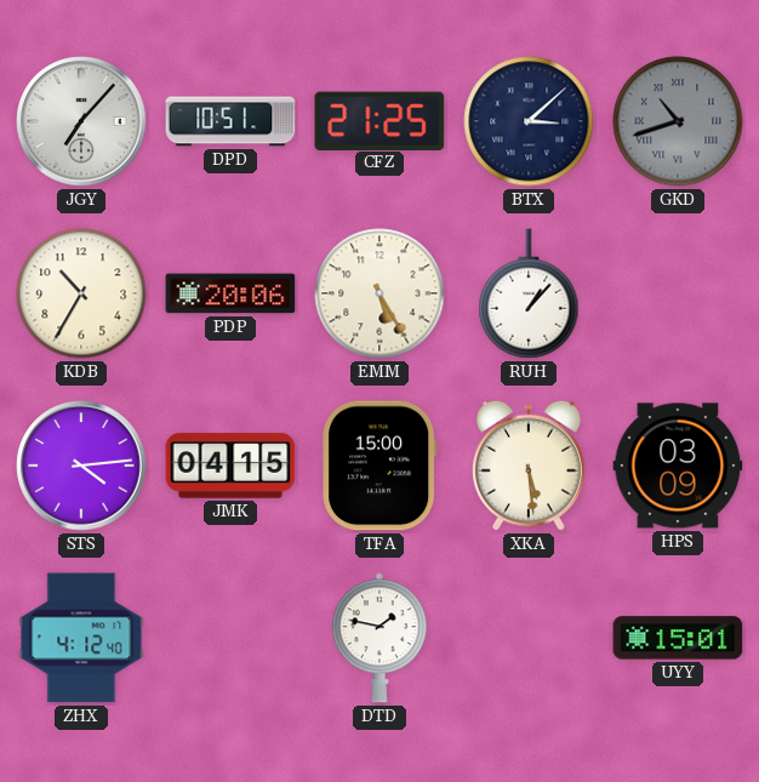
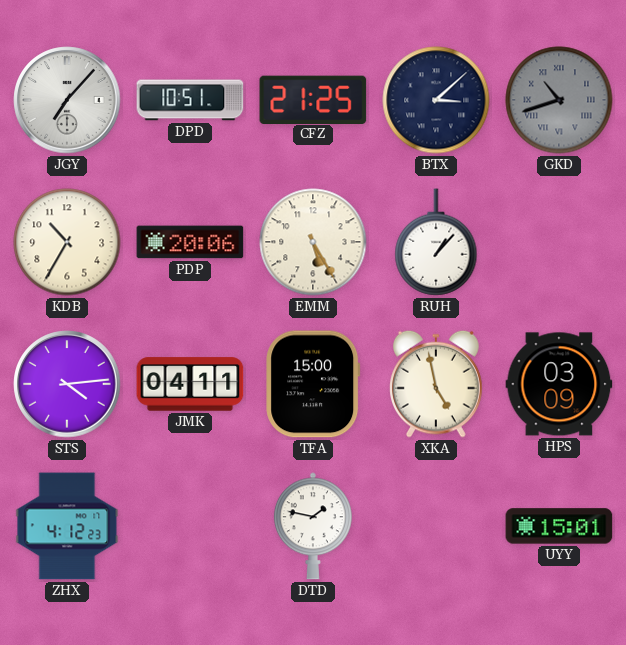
JMK: 04:15 -> 04:11 (190, 384)
XKA: 5:29 -> 4:58 (437, 384)
ZHX: 4:12:40 -> 4:12:23 (67, 526)
